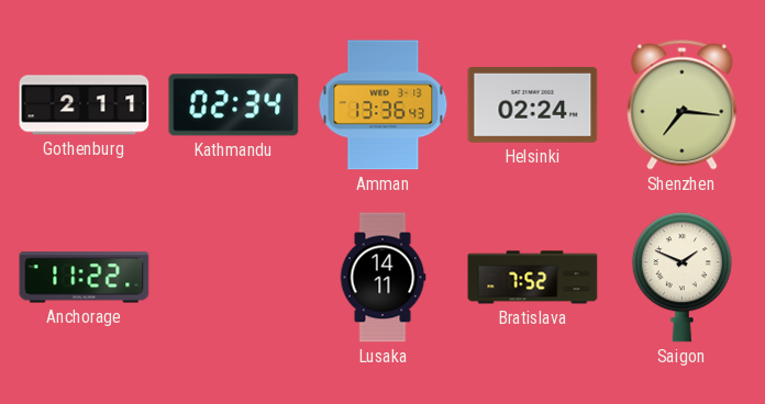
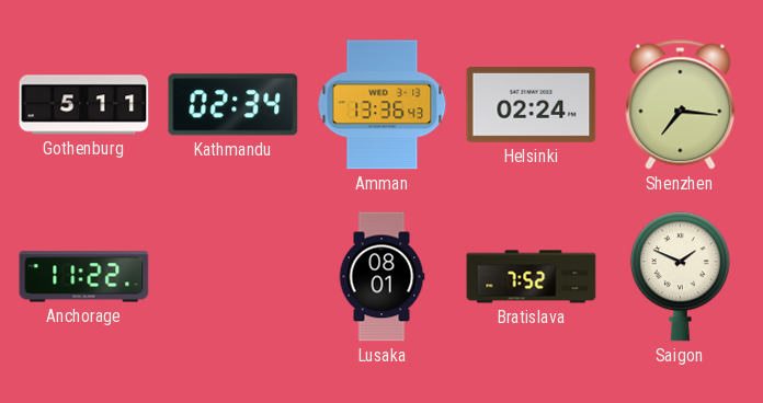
Gothenburg: 2:11 -> 5:11 (84, 105)
Lusaka: 14:11 -> 08:01 (381, 277)
